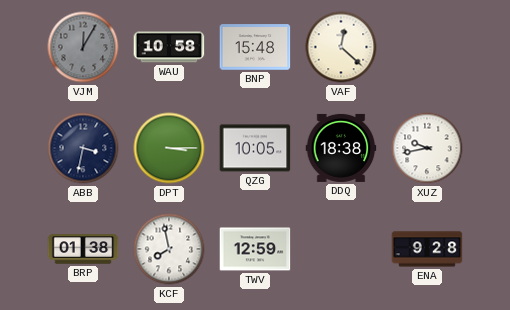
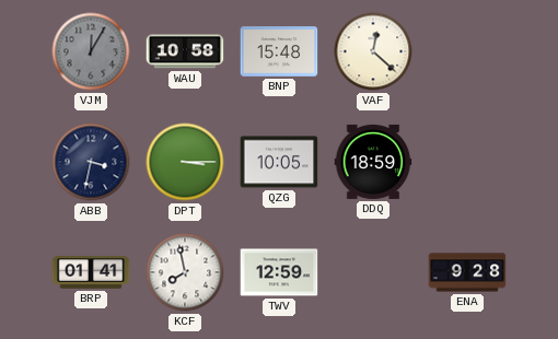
DDQ: 18:38 -> 18:59 (373, 162)
XUZ: 9:43 -> none (427, 148)
BRP: 01:38 -> 01:41 (91, 272)
